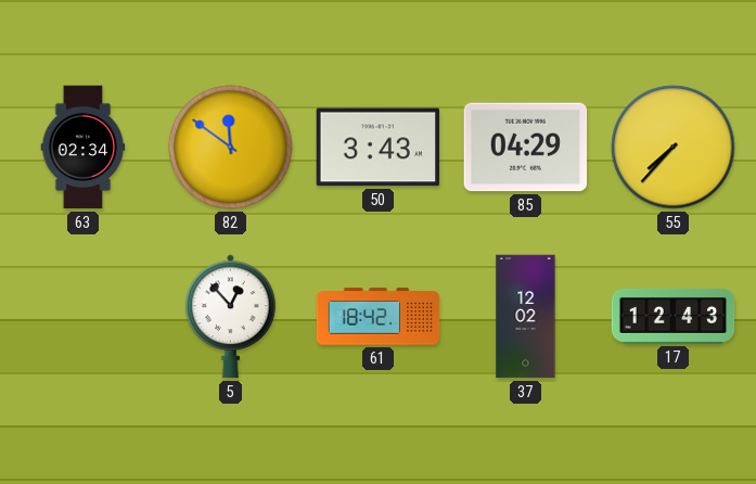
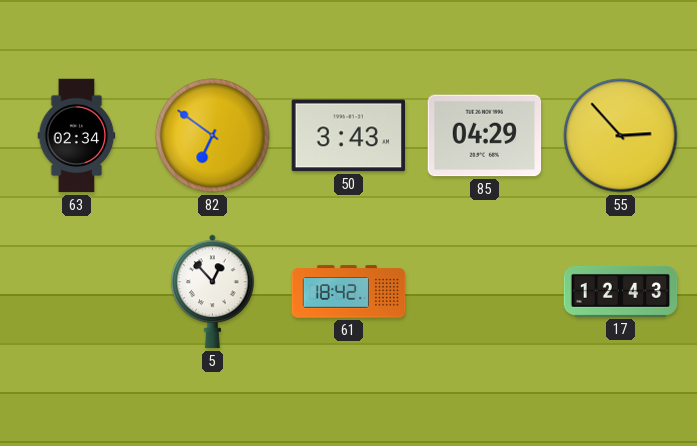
82: 11:51 -> 6:51 (213, 136)
55: 7:37 -> 2:53 (621, 136)
37: 12:02 -> none (526, 317)
